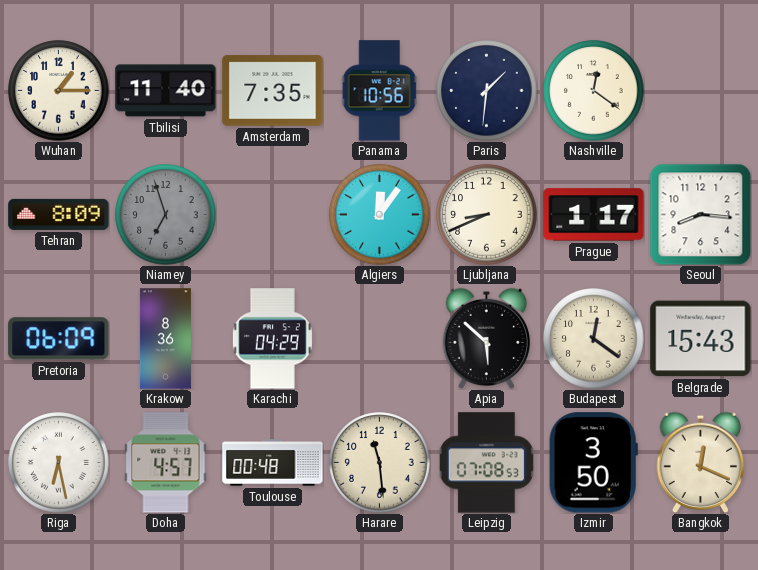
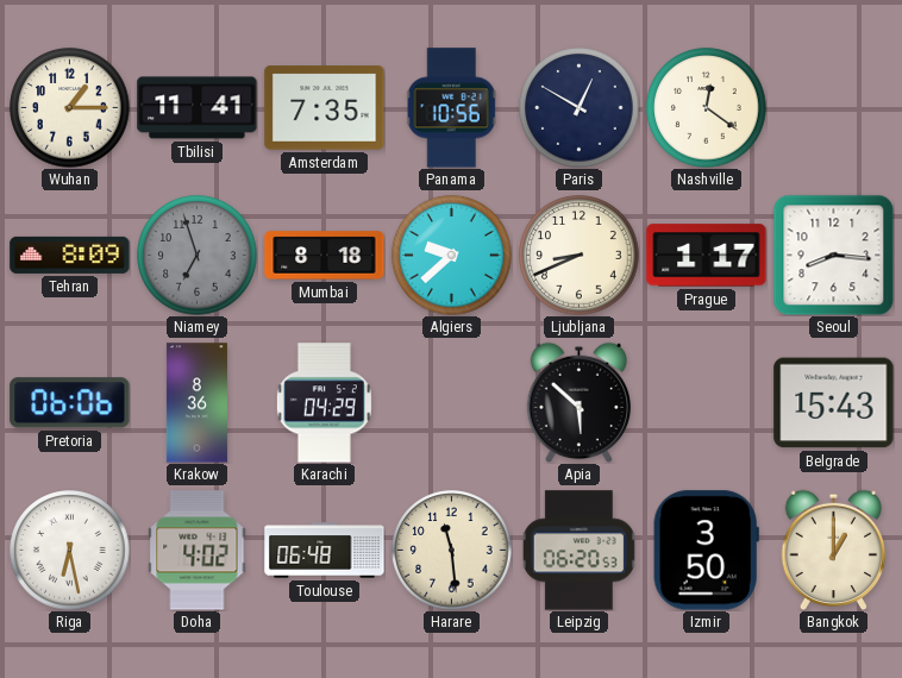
Tbilisi: 11:40 -> 11:41 (198, 108)
Paris: 1:31 -> 12:50 (580, 108)
Mumbai: none -> 8:18 (325, 256)
Algiers: 12:06 -> 9:38 (452, 256)
Pretoria: 06:09 -> 06:06 (70, 403)
Budapest: 12:21 -> none (594, 339)
Doha: 4:57 -> 4:02 (198, 551)
Toulouse: 00:48 -> 06:48 (325, 551)
Leipzig: 07:08 -> 06:20 (578, 551)
Bangkok: 12:19 -> 1:00 (834, 550)
